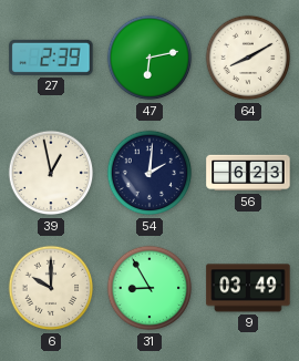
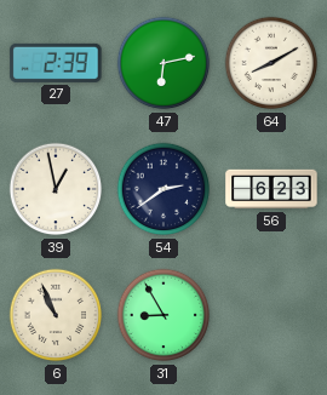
54: 2:01 -> 2:39 (163, 189)
6: 10:00 -> 10:56 (56, 315)
9: 03:49 -> none (248, 288)
